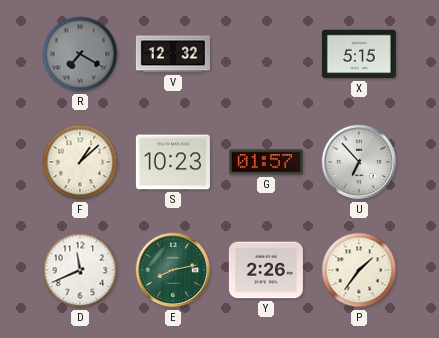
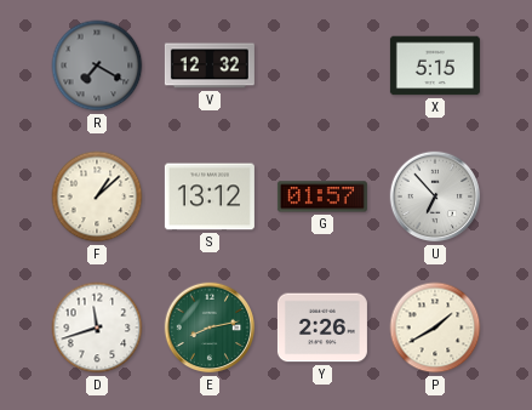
S: 10:23 -> 13:12 (210, 197)
D: 11:41 -> 11:42 (97, 328)
P: 1:36 -> 1:40 (435, 328)
